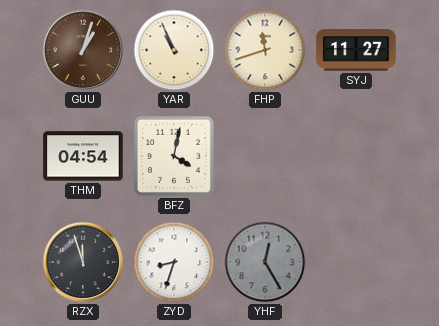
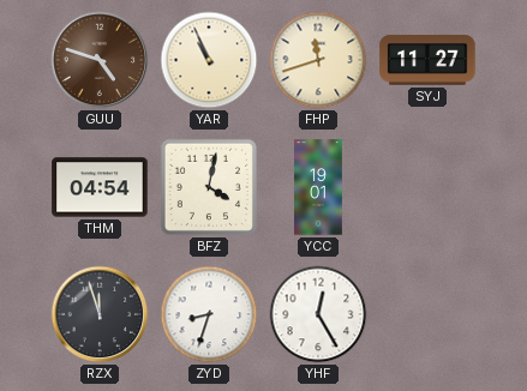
GUU: 1:03 -> 4:48 (100, 60)
YCC: none -> 19:01 (319, 187)
YHF dial: grey -> white (318, 314)
